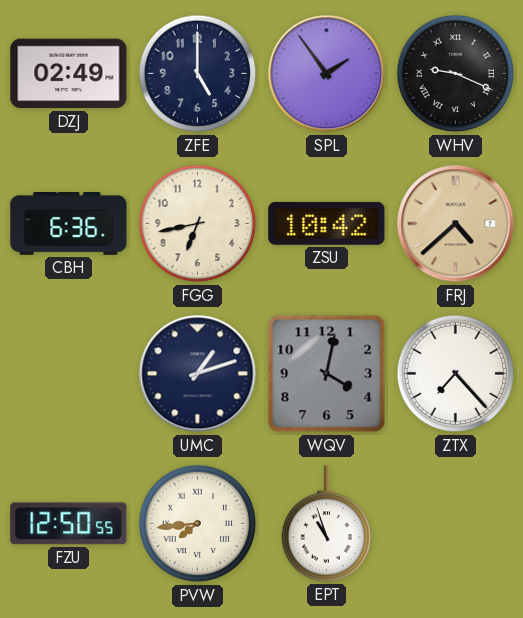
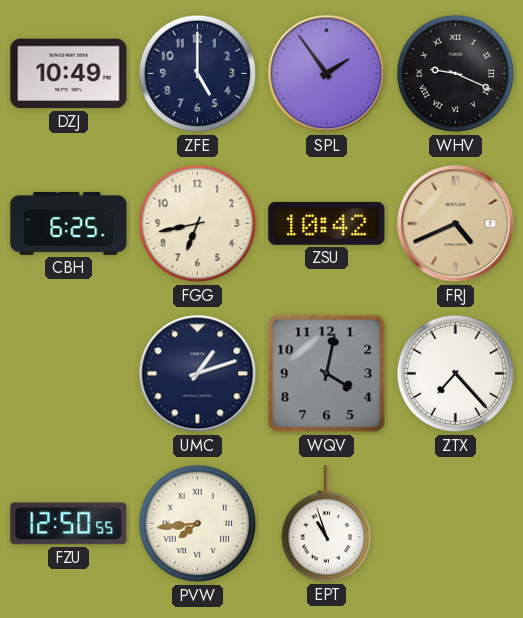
DZJ: 02:49 -> 10:49 (69, 74)
CBH: 6:36 -> 6:25 (69, 224)
FRJ: 4:38 -> 4:41 (456, 224)
